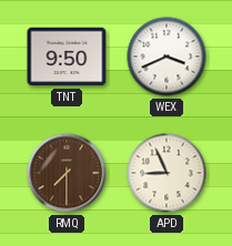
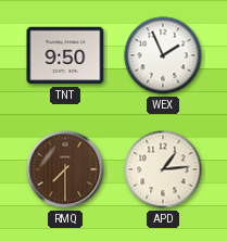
WEX: 3:41 -> 1:56 (163, 55)
APD: 8:56 -> 1:14 (163, 169)
